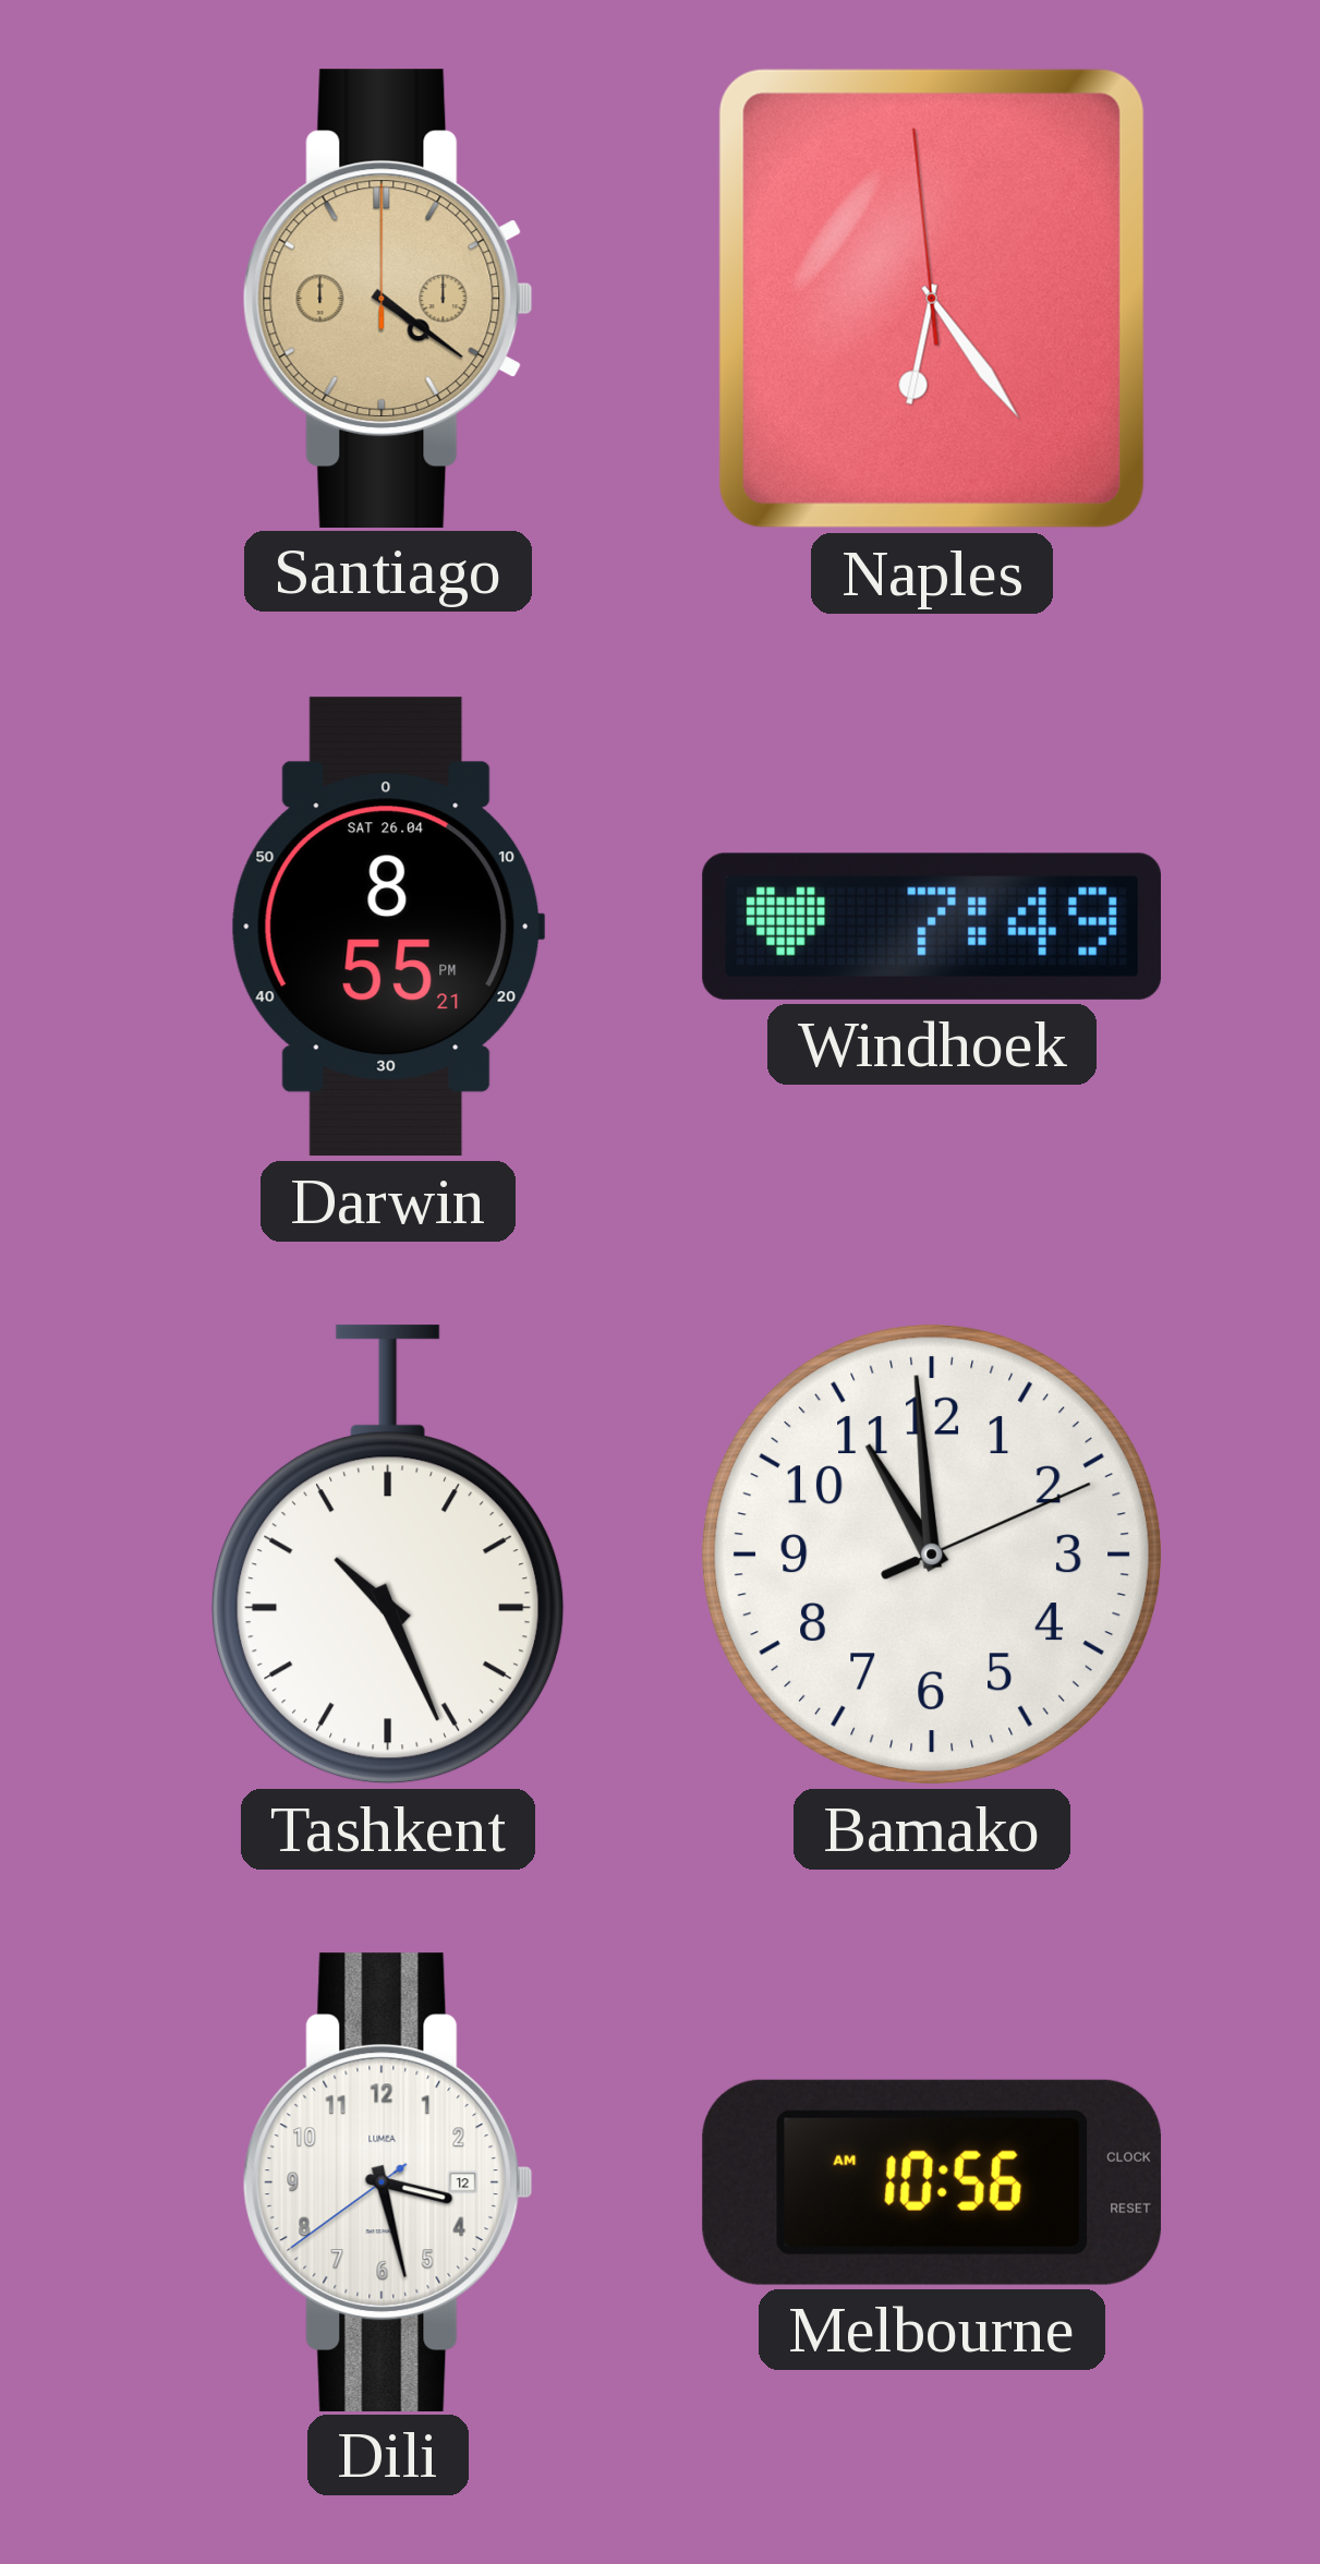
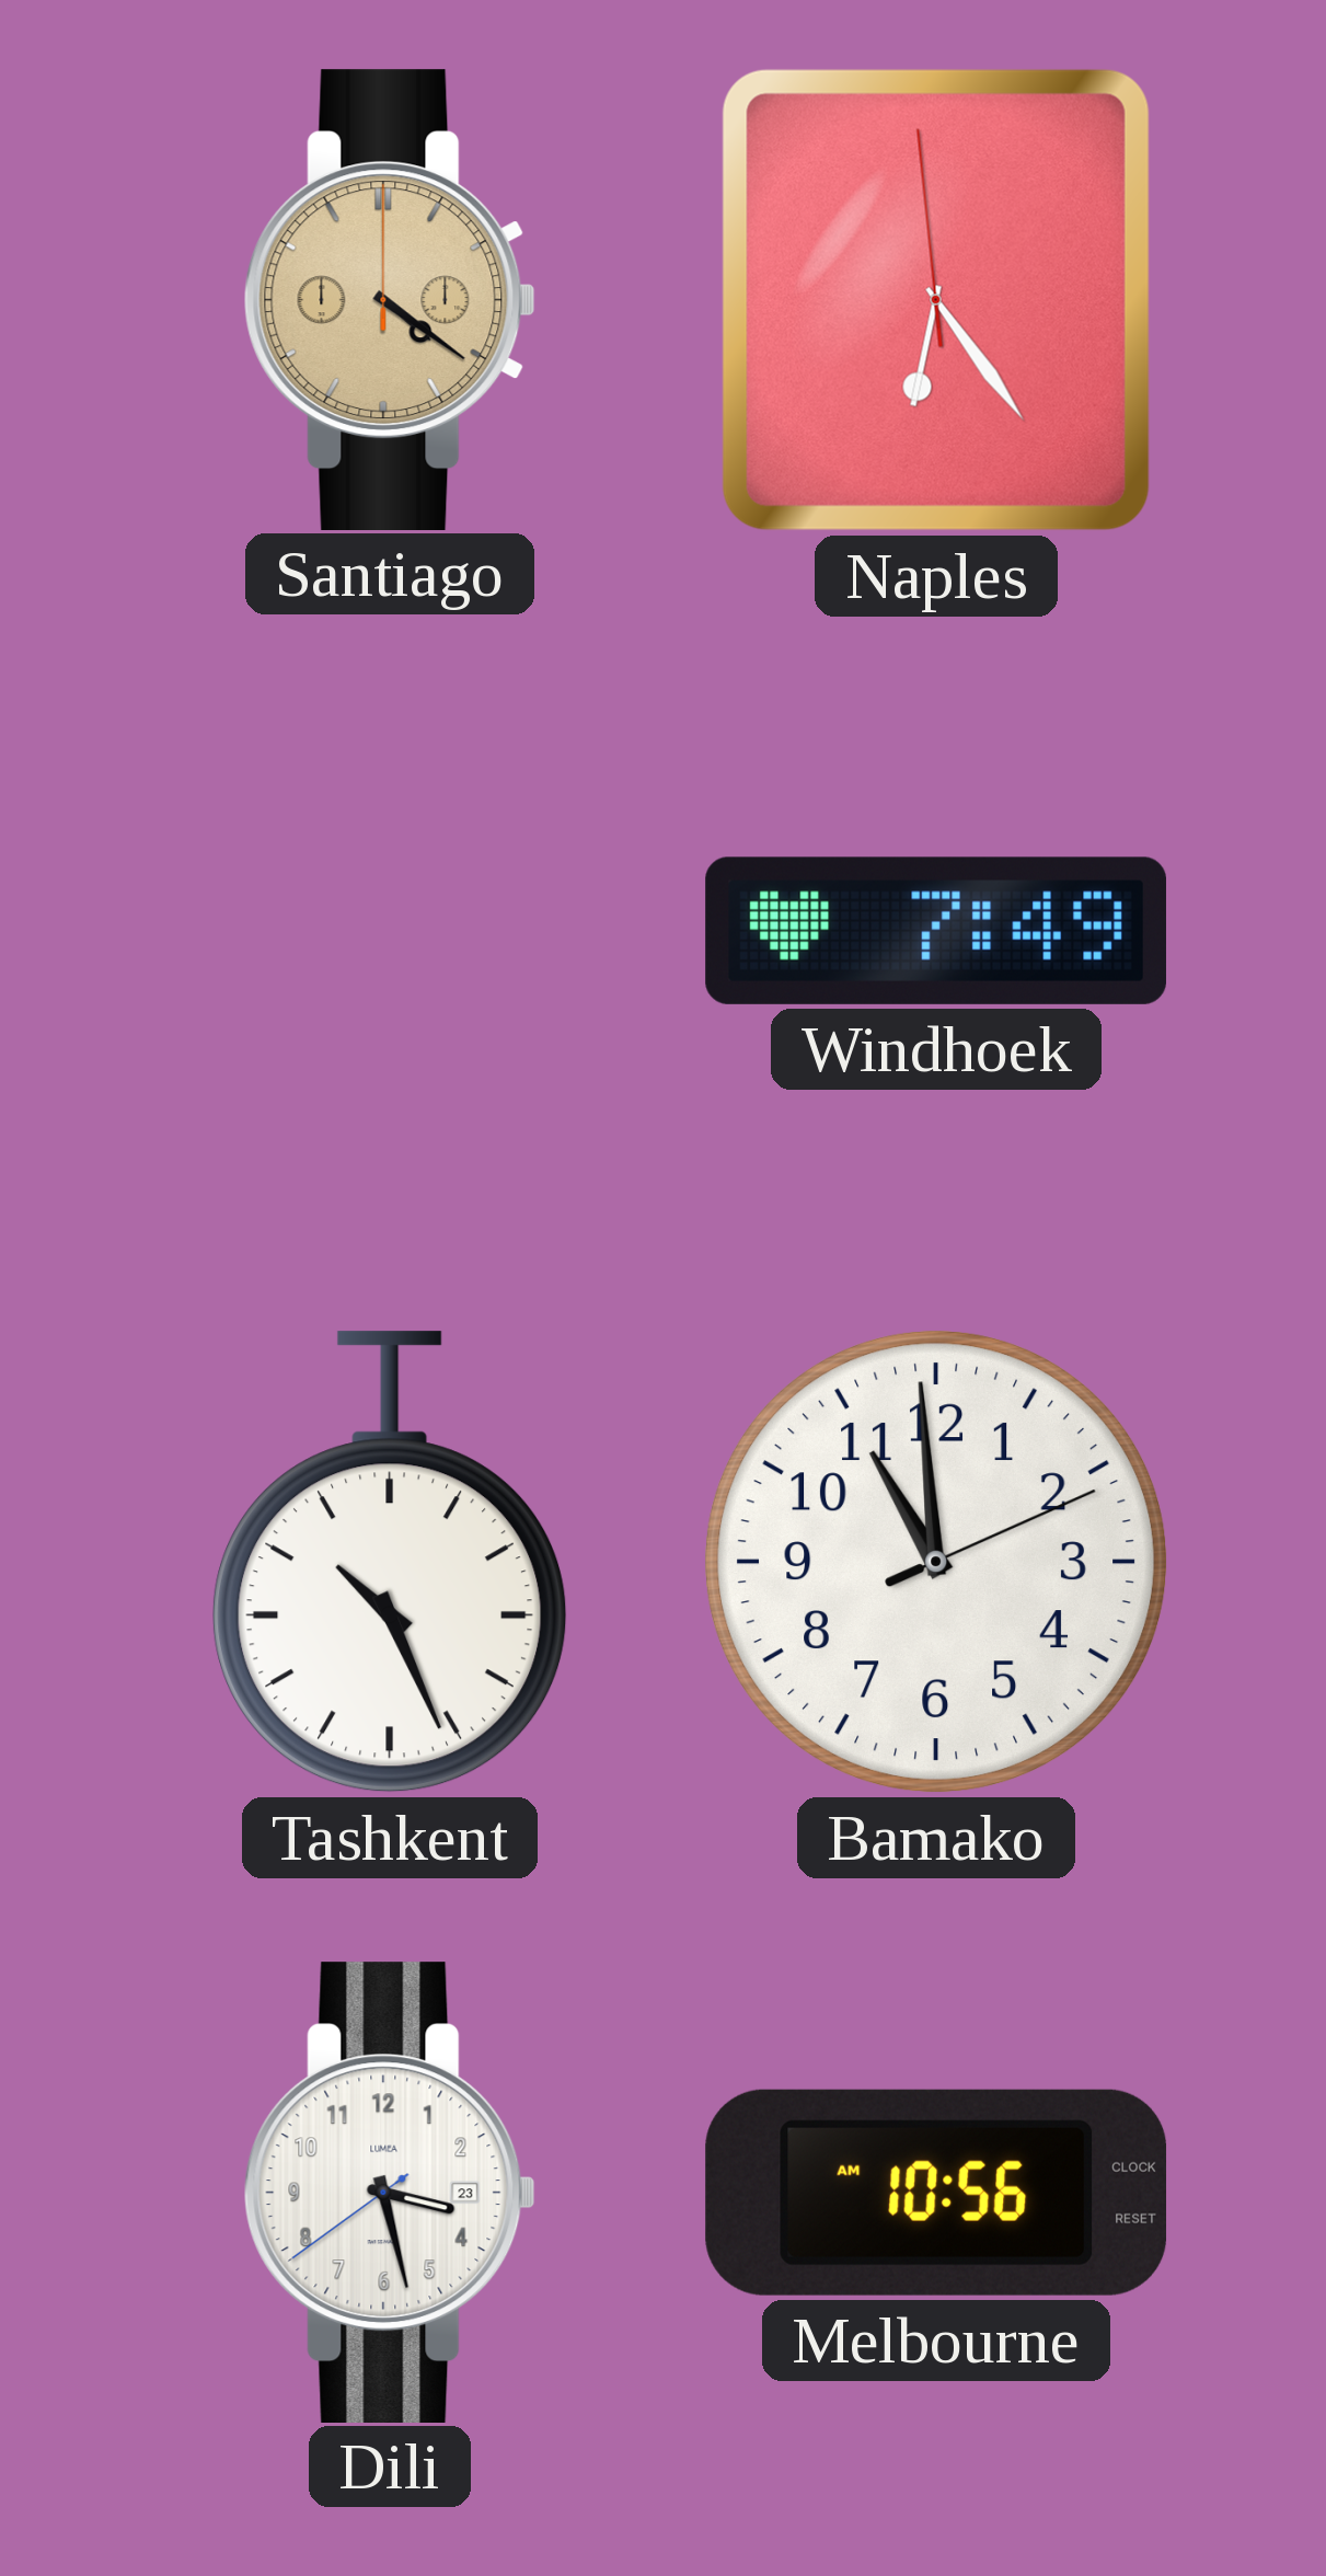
Darwin: 8:55 -> none (388, 927)
Dili date: 12 -> 23 (390, 2192)
